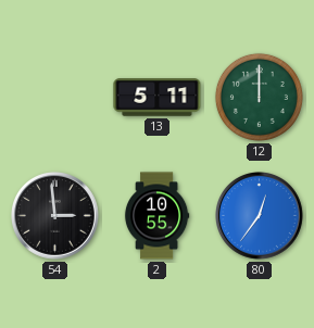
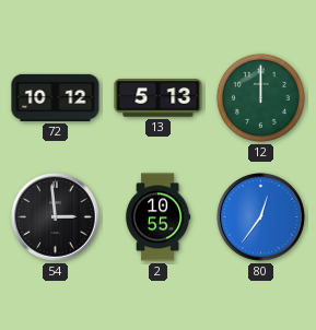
72: none -> 10:12 (56, 97)
13: 5:11 -> 5:13 (159, 98)
